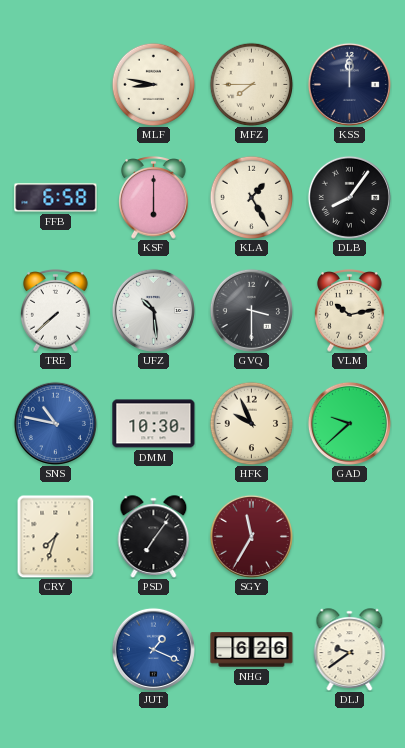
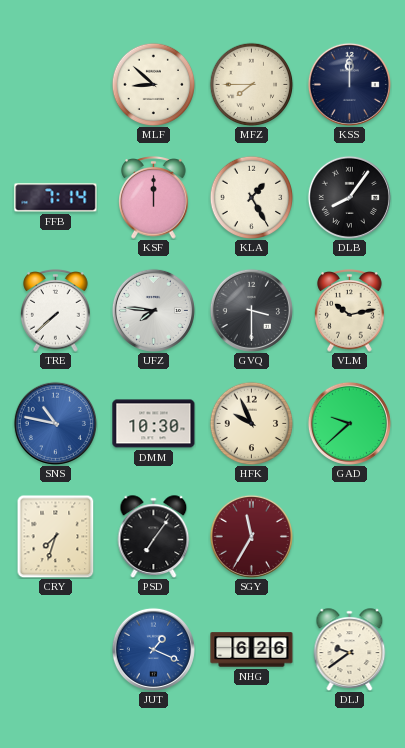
MLF: 8:47 -> 8:52 (153, 84)
FFB: 6:58 -> 7:14 (56, 198)
KSF: 6:00 -> 12:00 (154, 198)
UFZ: 10:29 -> 7:46 (153, 310)
